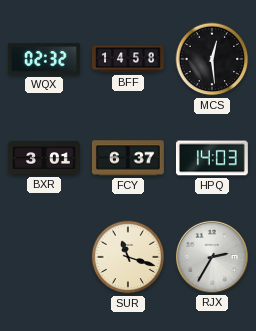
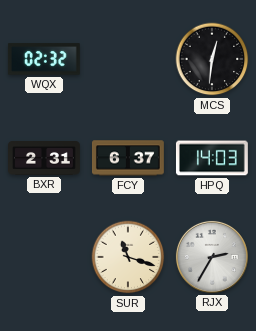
BFF: 14:58 -> none (129, 59)
MCS: 12:29 -> 12:31 (212, 59)
BXR: 3:01 -> 2:31 (45, 159)
